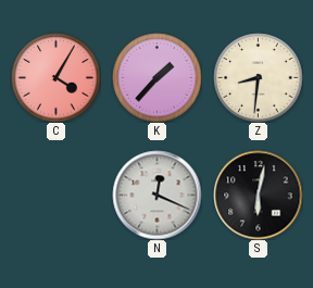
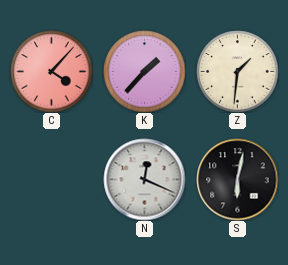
C: 4:05 -> 4:07 (51, 71)
Z: 8:31 -> 1:31 (237, 71)
